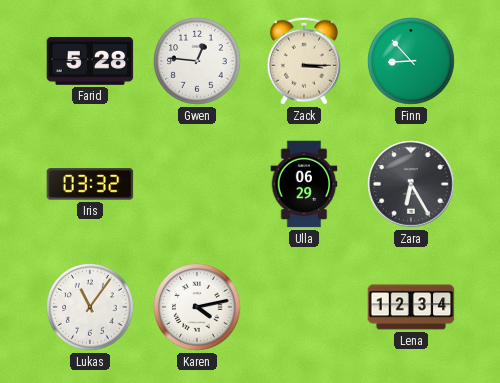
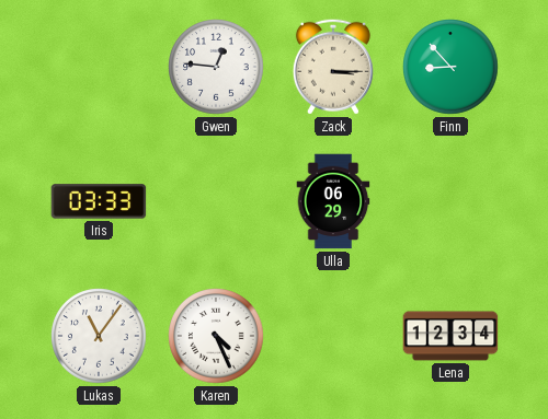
Farid: 5:28 -> none (90, 61)
Iris: 03:32 -> 03:33 (99, 201)
Zara: 6:25 -> none (411, 184)
Karen: 4:13 -> 4:26 (216, 336)
